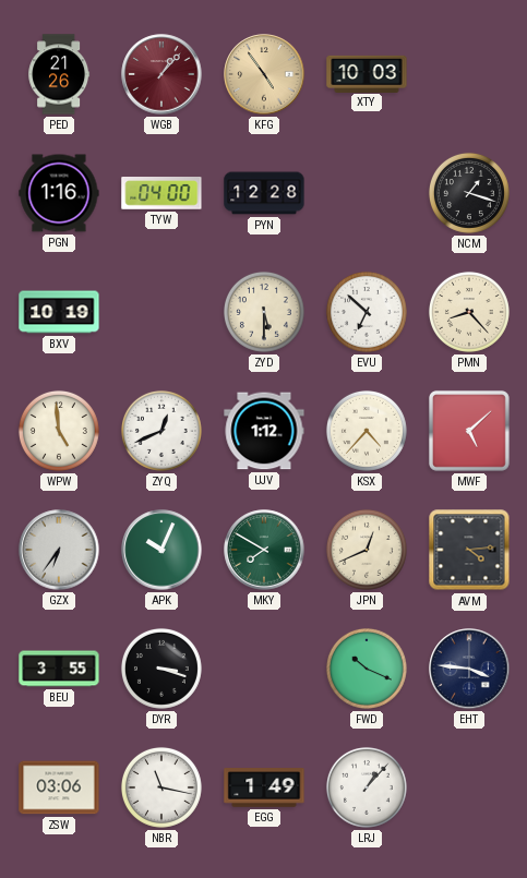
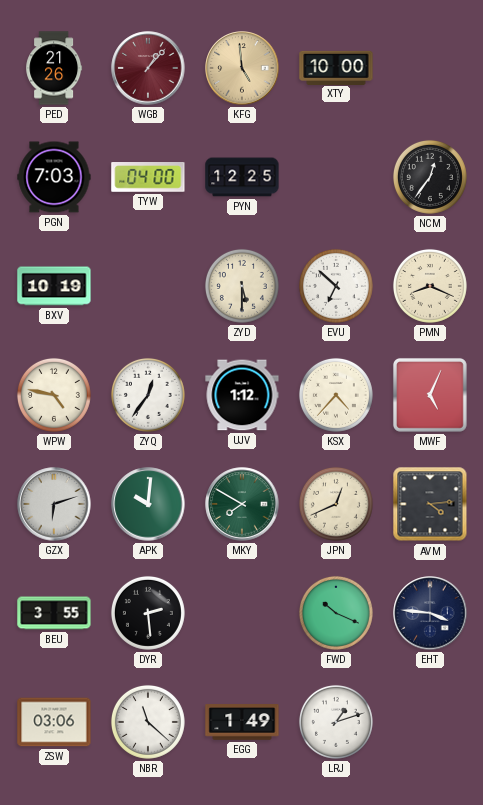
KFG: 4:54 -> 4:59 (242, 68)
XTY: 10:03 -> 10:00 (336, 67)
PGN: 1:16 -> 7:03 (54, 177)
PYN: 12:28 -> 12:25 (242, 177)
NCM: 1:18 -> 12:36 (430, 177)
PMN: 8:23 -> 8:19 (430, 286)
WPW: 4:59 -> 4:47 (54, 395)
ZYQ: 12:41 -> 12:36 (148, 395)
MWF: 5:08 -> 5:04 (430, 395)
GZX: 6:36 -> 6:12 (54, 504)
APK: 10:04 -> 10:01 (148, 504)
DYR: 3:18 -> 2:29 (148, 613)
NBR: 11:17 -> 11:22 (148, 722)
LRJ: 1:07 -> 1:12 (336, 722)
